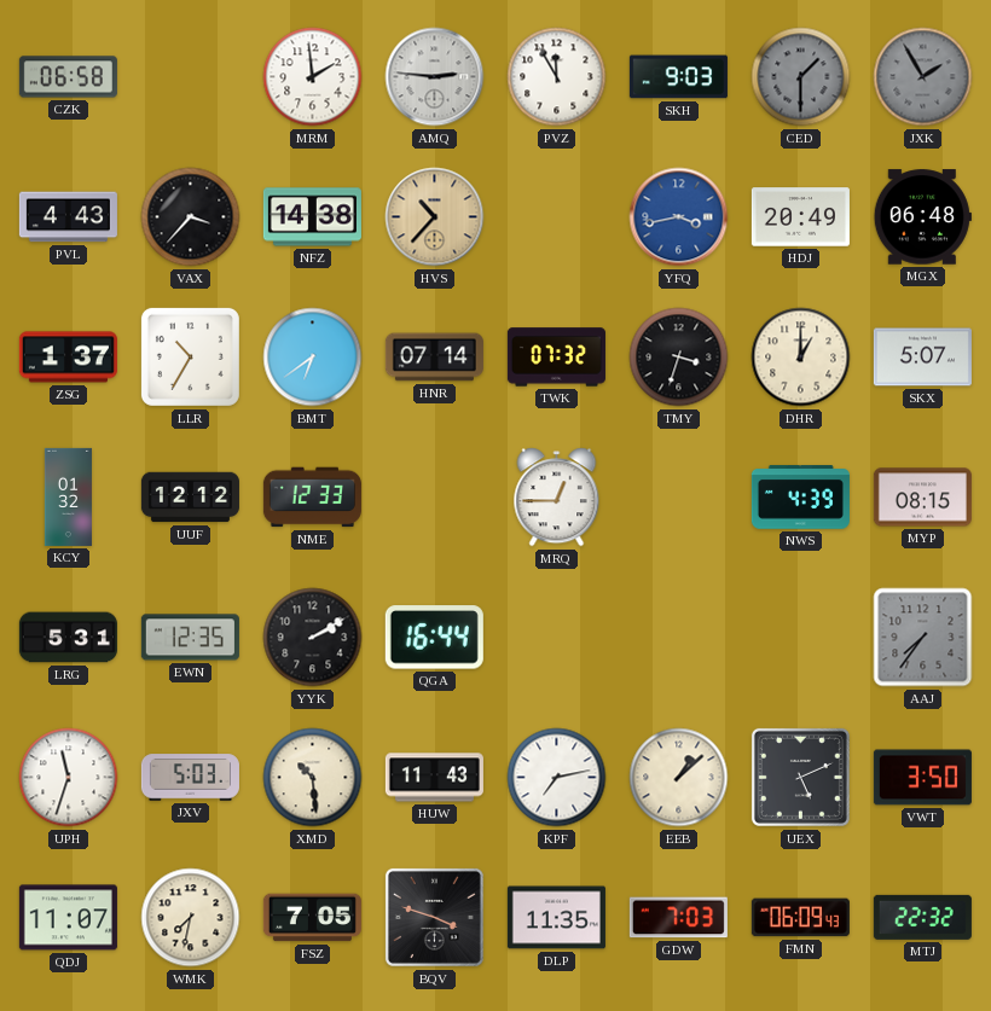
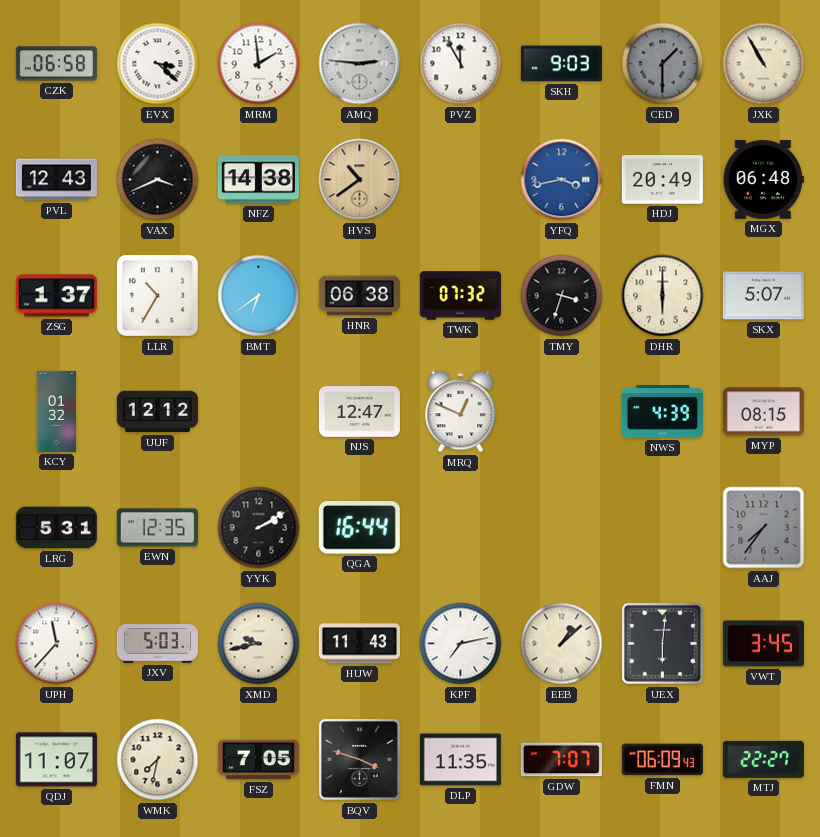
EVX: none -> 3:22 (158, 64)
JXK: 1:55 -> 10:55 (764, 64)
JXK dial: grey -> cream (764, 64)
PVL: 4:43 -> 12:43 (56, 180)
VAX: 3:37 -> 3:41 (158, 180)
HVS: 10:37 -> 10:39 (360, 180)
HNR: 07:14 -> 06:38 (359, 296)
DHR: 1:00 -> 6:00 (663, 296)
NME: 12:33 -> none (312, 498)
NJS: none -> 12:47 (359, 412)
MRQ: 12:45 -> 12:49 (461, 412)
UPH: 11:33 -> 11:37 (57, 644)
XMD: 10:29 -> 9:43 (259, 644)
UEX: 5:11 -> 6:01 (662, 643)
VWT: 3:50 -> 3:45 (763, 644)
GDW: 7:03 -> 7:07 (561, 760)
MTJ: 22:32 -> 22:27 (763, 759)
